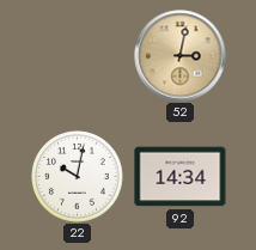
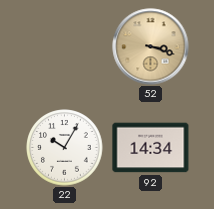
52: 3:02 -> 3:18 (151, 47)
22: 10:02 -> 10:05 (65, 148)
